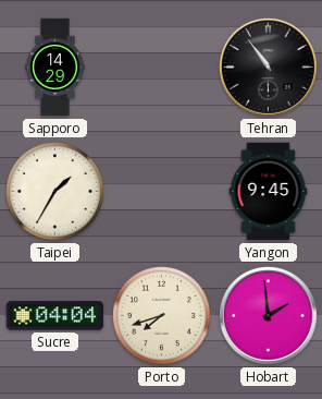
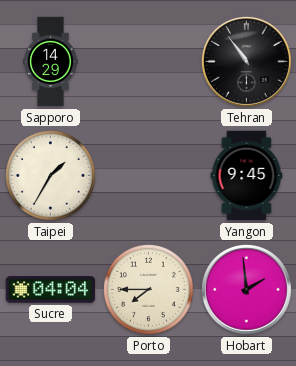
Porto: 7:42 -> 7:45 (148, 289)
